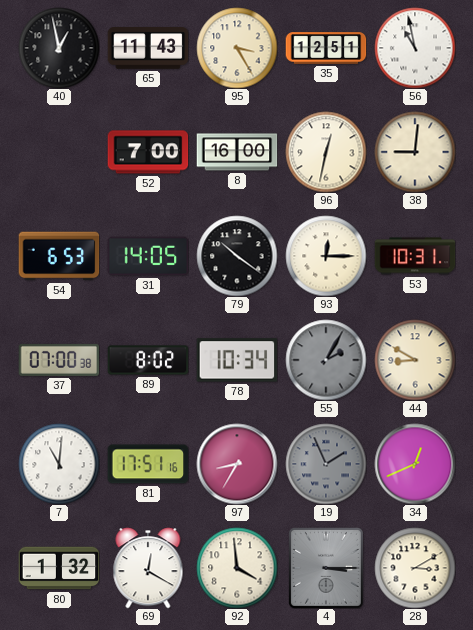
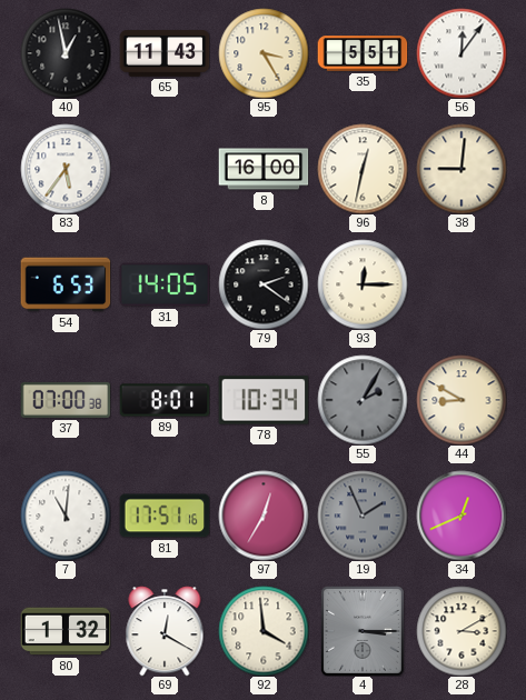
35: 12:51 -> 5:51 (363, 53)
56: 10:58 -> 12:06 (462, 53)
83: none -> 5:36 (66, 169)
52: 7:00 -> none (148, 152)
79: 10:21 -> 2:21 (264, 284)
53: 10:31 -> none (415, 256)
89: 8:02 -> 8:01 (165, 400)
97: 8:35 -> 12:35 (264, 516)
